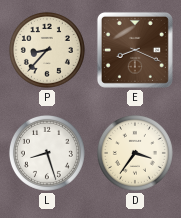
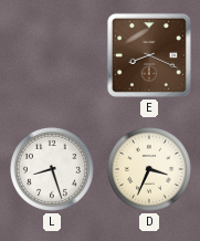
P: 8:37 -> none (47, 50)
D: 3:36 -> 3:34 (149, 169)
